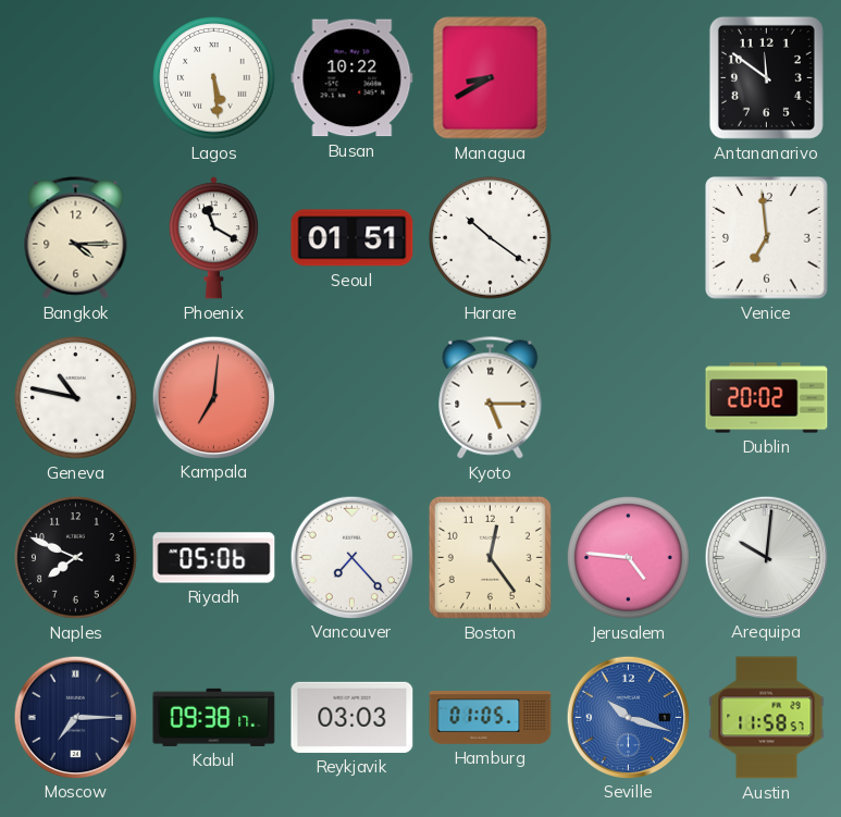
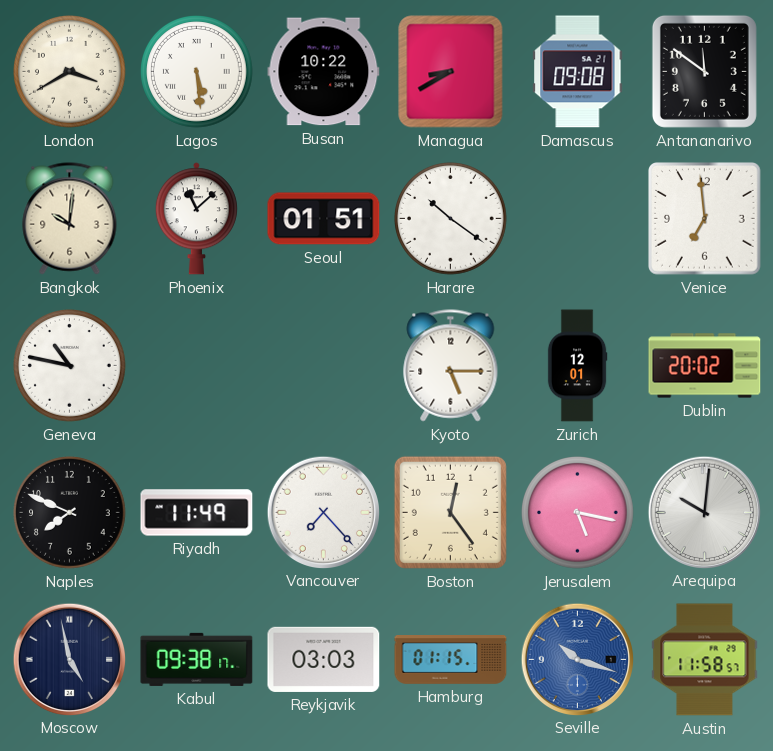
London: none -> 3:40 (70, 72)
Damascus: none -> 09:08 (578, 72)
Bangkok: 4:15 -> 10:01 (70, 219)
Phoenix: 11:20 -> 11:08 (196, 219)
Kampala: 7:01 -> none (213, 397)
Zurich: none -> 12:01 (577, 366)
Riyadh: 05:06 -> 11:49 (197, 513)
Jerusalem: 4:46 -> 5:17 (578, 513)
Moscow: 7:15 -> 4:58 (69, 659)
Hamburg: 01:05 -> 01:15 (451, 660)
